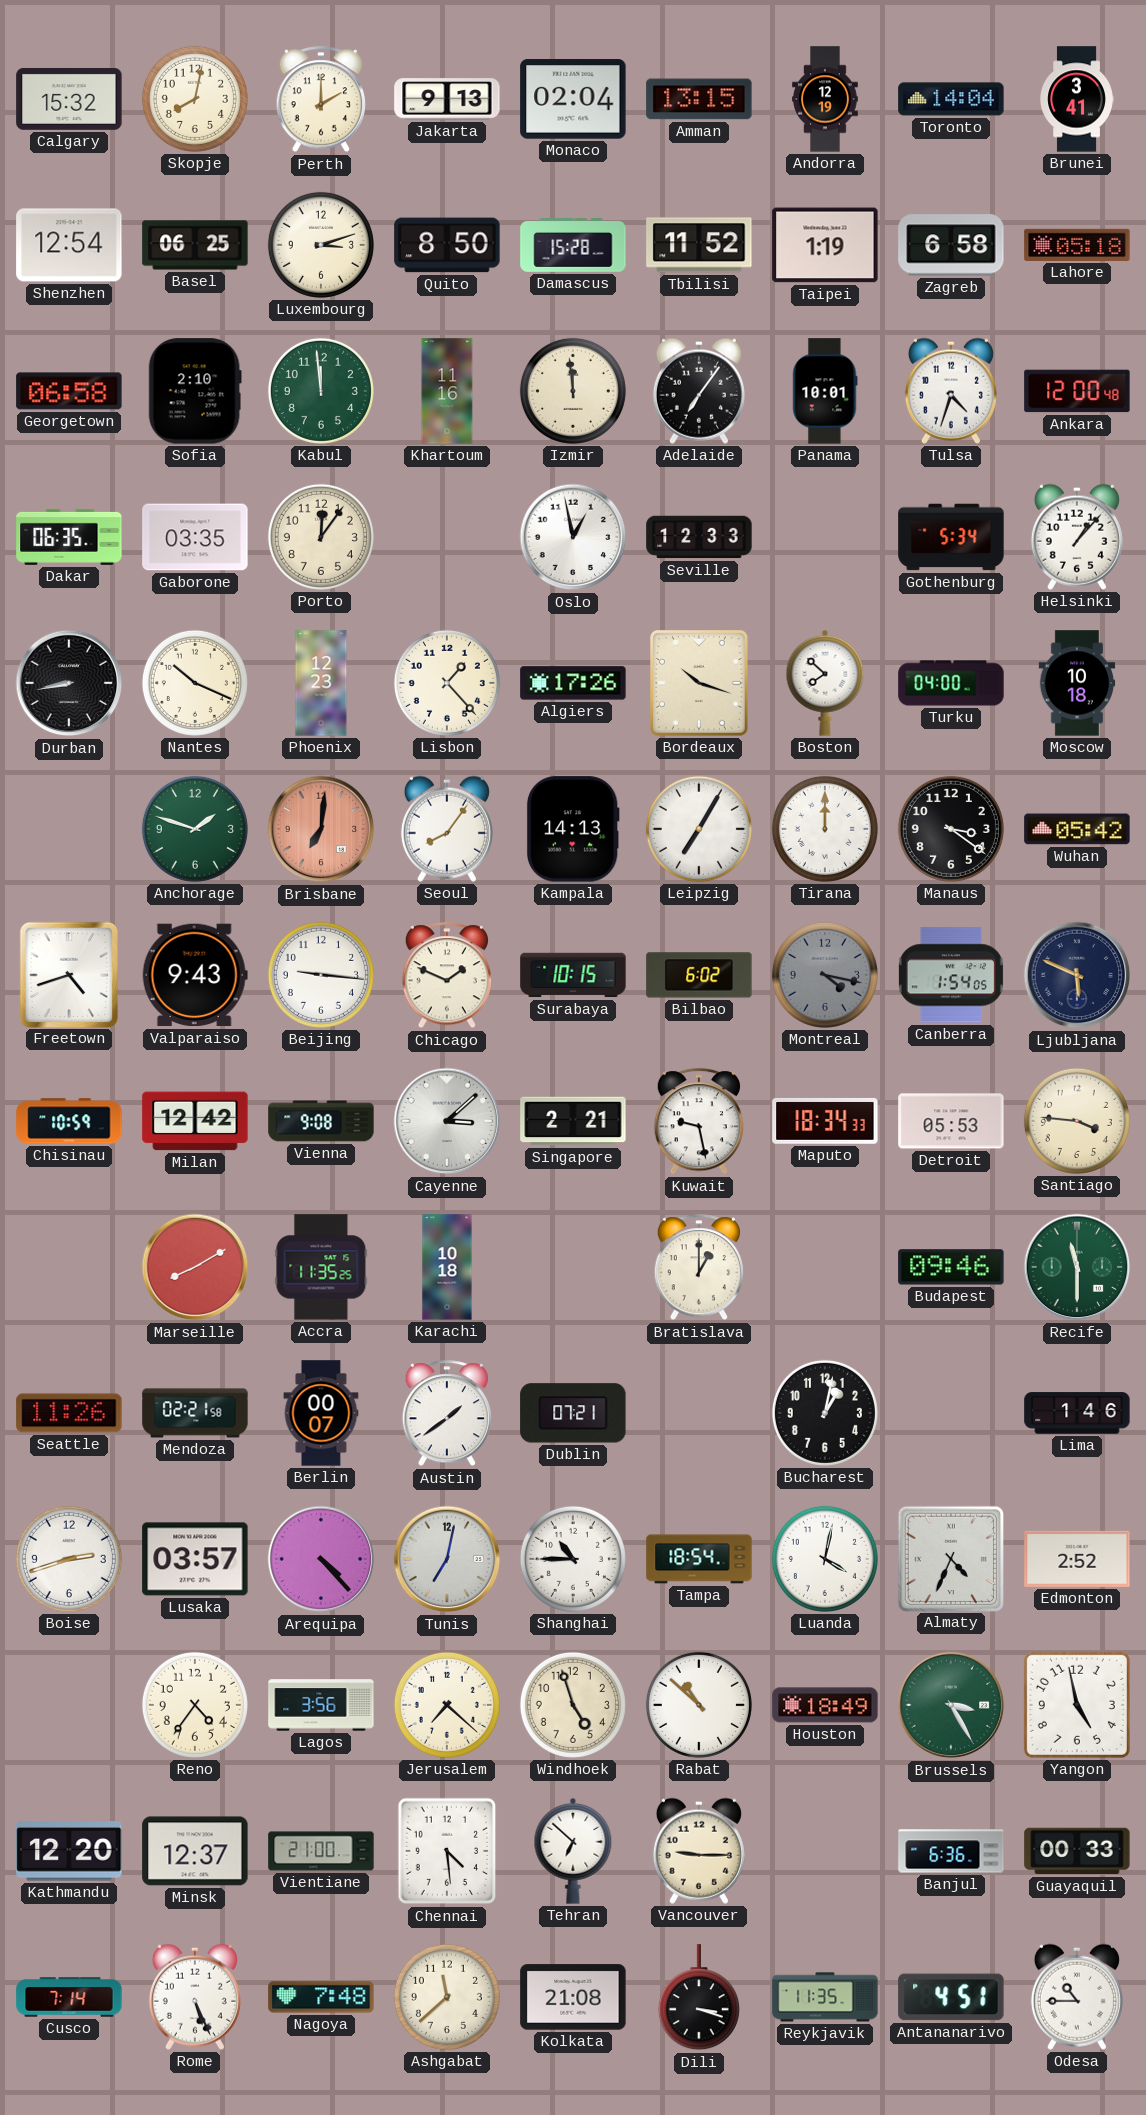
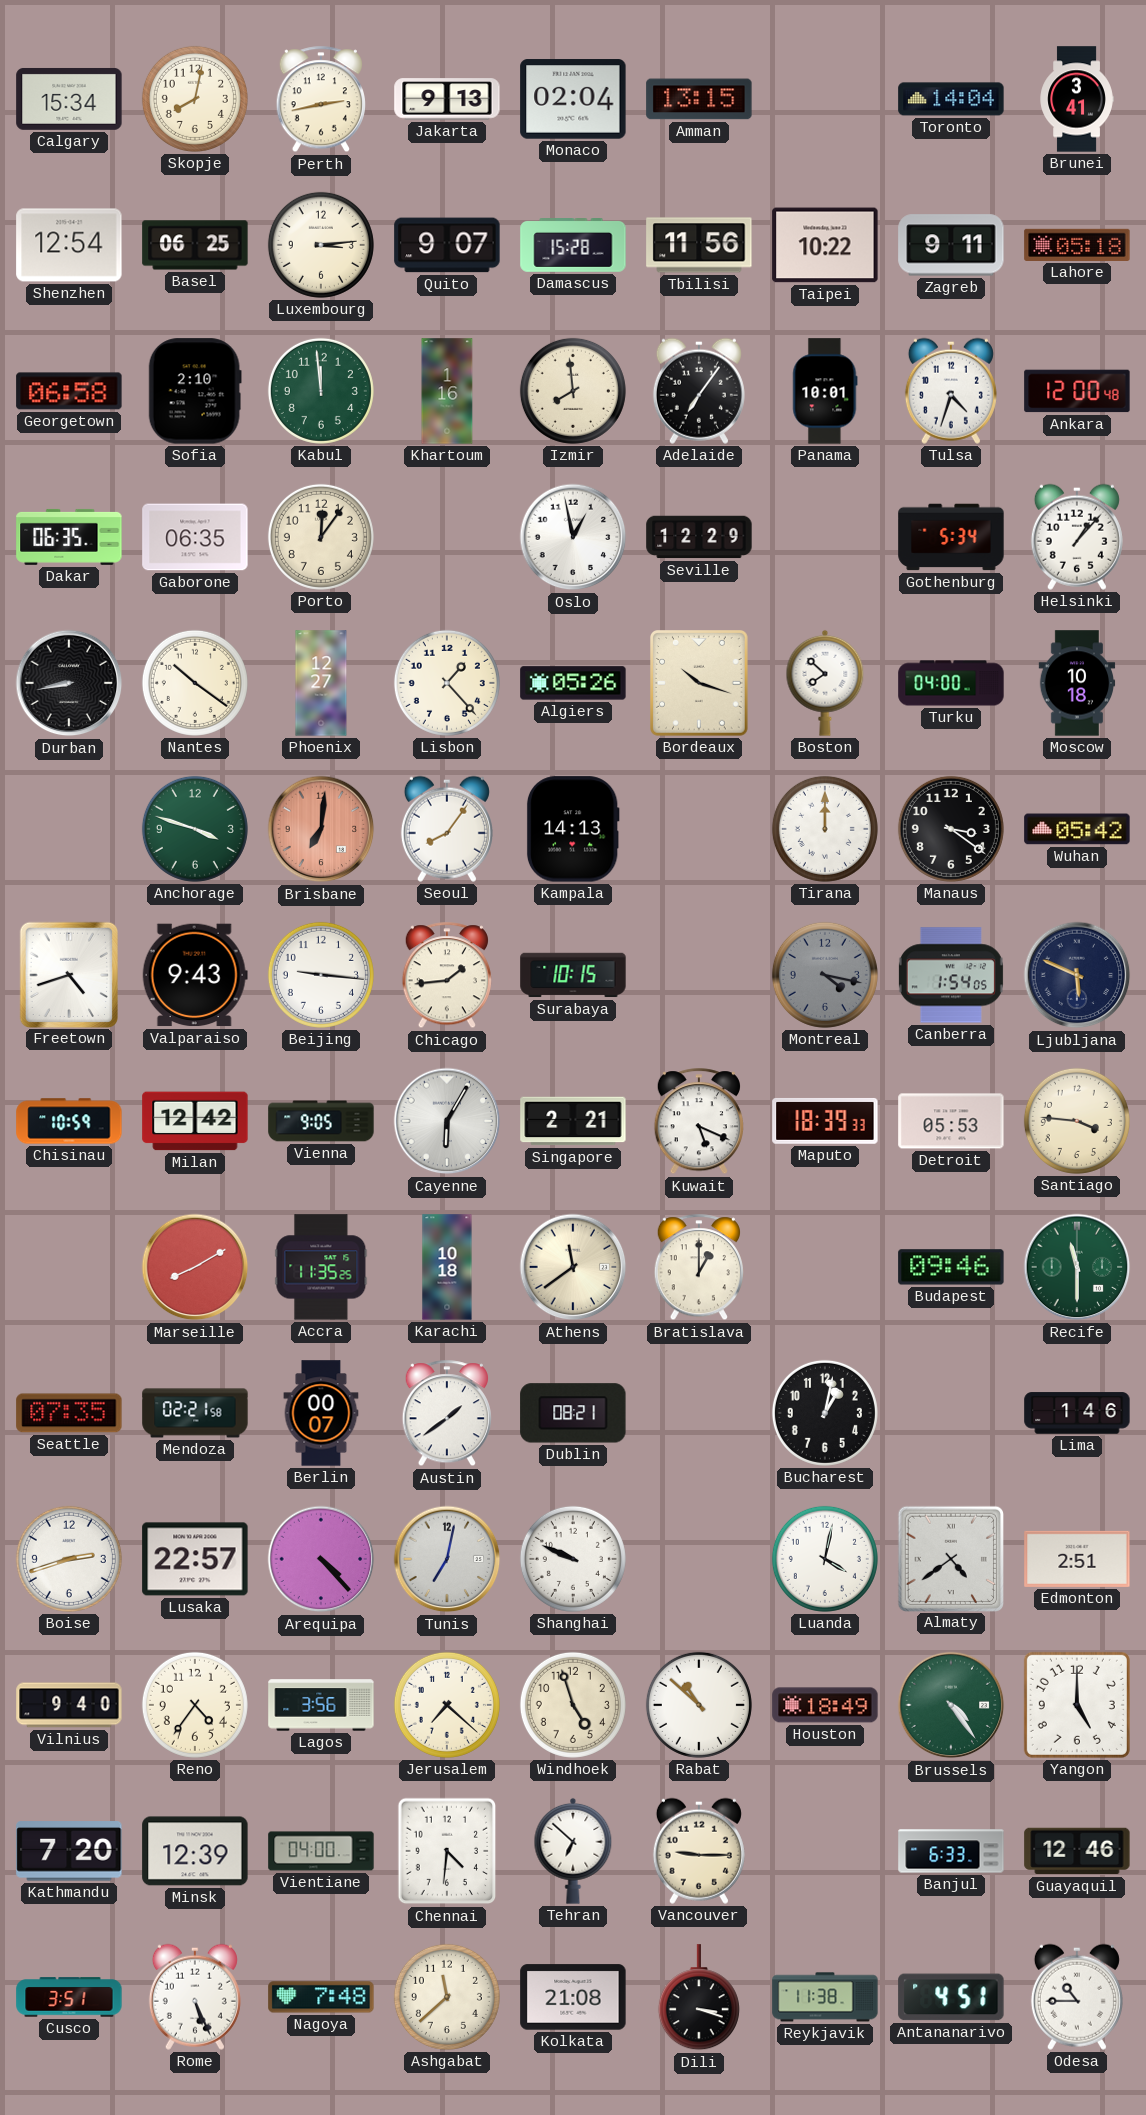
Calgary: 15:32 -> 15:34 (69, 99)
Perth: 2:00 -> 2:43 (321, 100)
Andorra: 12:19 -> none (825, 99)
Luxembourg: 3:12 -> 3:14 (321, 245)
Quito: 8:50 -> 9:07 (447, 245)
Tbilisi: 11:52 -> 11:56 (699, 245)
Taipei: 1:19 -> 10:22 (825, 245)
Zagreb: 6:58 -> 9:11 (951, 245)
Khartoum: 11:16 -> 1:16 (447, 391)
Izmir: 11:59 -> 7:59 (573, 391)
Gaborone: 03:35 -> 06:35 (195, 537)
Seville: 12:33 -> 12:29 (699, 537)
Nantes: 10:19 -> 10:21 (195, 683)
Phoenix: 12:23 -> 12:27 (321, 683)
Algiers: 17:26 -> 05:26 (573, 683)
Anchorage: 1:48 -> 3:48 (195, 829)
Leipzig: 7:05 -> none (699, 829)
Chicago: 1:49 -> 1:44 (447, 976)
Bilbao: 6:02 -> none (699, 975)
Vienna: 9:08 -> 9:05 (321, 1121)
Cayenne: 3:08 -> 6:05 (447, 1121)
Kuwait: 9:28 -> 5:19 (699, 1122)
Maputo: 18:34 -> 18:39 (825, 1121)
Athens: none -> 11:39 (573, 1267)
Seattle: 11:26 -> 07:35 (69, 1413)
Dublin: 07:21 -> 08:21 (573, 1413)
Lusaka: 03:57 -> 22:57 (195, 1559)
Shanghai: 10:45 -> 9:49 (573, 1559)
Tampa: 18:54 -> none (699, 1559)
Almaty: 4:34 -> 4:39 (950, 1558)
Edmonton: 2:52 -> 2:51 (1077, 1559)
Vilnius: none -> 9:40 (69, 1705)
Brussels: 3:25 -> 4:24 (951, 1705)
Yangon: 4:58 -> 5:00 (1077, 1705)
Kathmandu: 12:20 -> 7:20 (69, 1851)
Minsk: 12:37 -> 12:39 (195, 1851)
Vientiane: 21:00 -> 04:00 (321, 1851)
Chennai: 4:29 -> 4:31 (447, 1851)
Banjul: 6:36 -> 6:33 (951, 1851)
Guayaquil: 00:33 -> 12:46 (1077, 1851)
Cusco: 7:14 -> 3:51 (69, 1997)
Reykjavik: 11:35 -> 11:38 (825, 1997)
